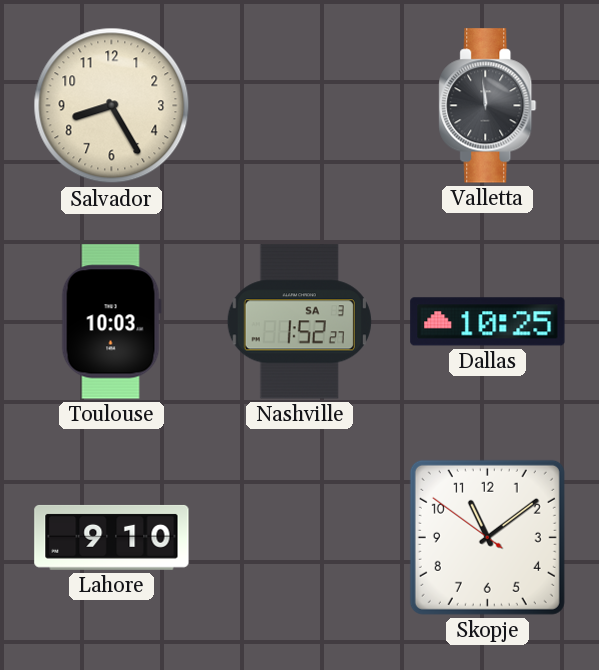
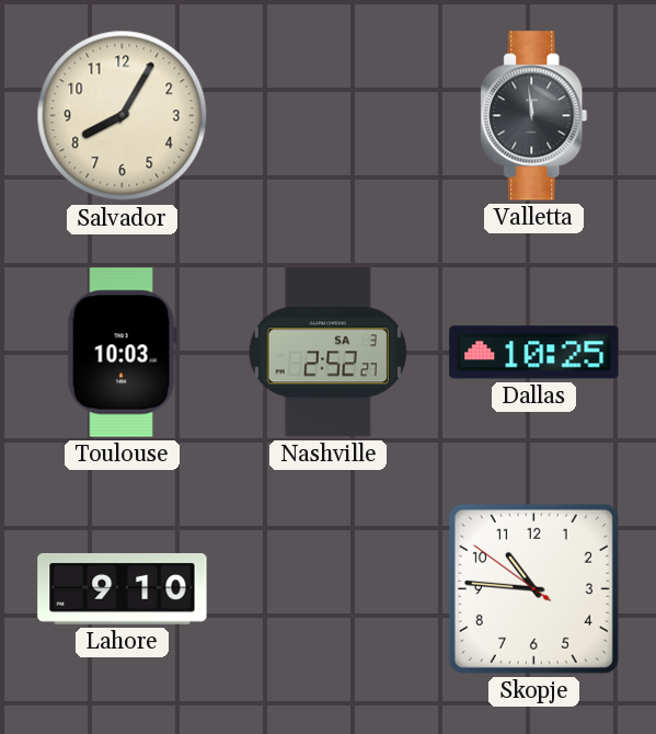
Salvador: 8:25 -> 8:05 (123, 116)
Nashville: 1:52 -> 2:52 (327, 353)
Skopje: 11:08 -> 10:45 (533, 588)
